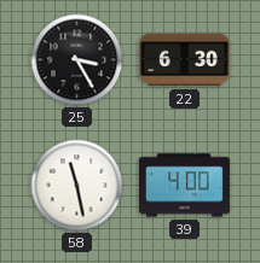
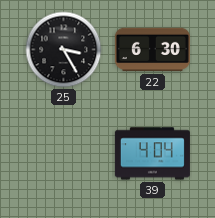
58: 11:28 -> none (77, 186)
39: 4:00 -> 4:04 (152, 154)
